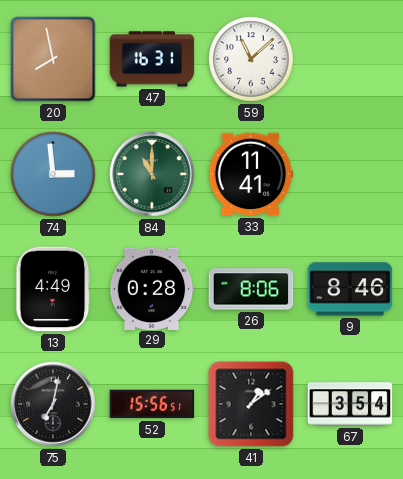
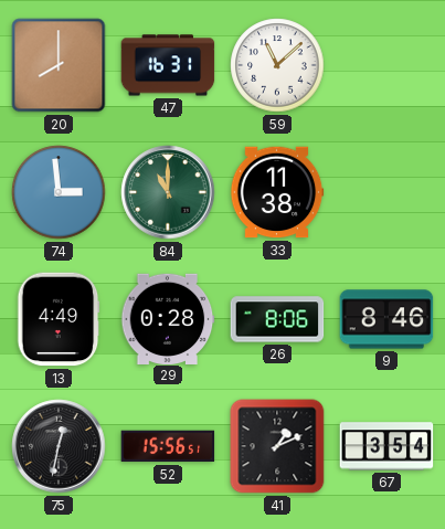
20: 7:58 -> 8:00 (59, 65)
33: 11:41 -> 11:38 (277, 192)
75: 7:02 -> 12:32 (59, 446)
41: 1:09 -> 1:11 (277, 446)
